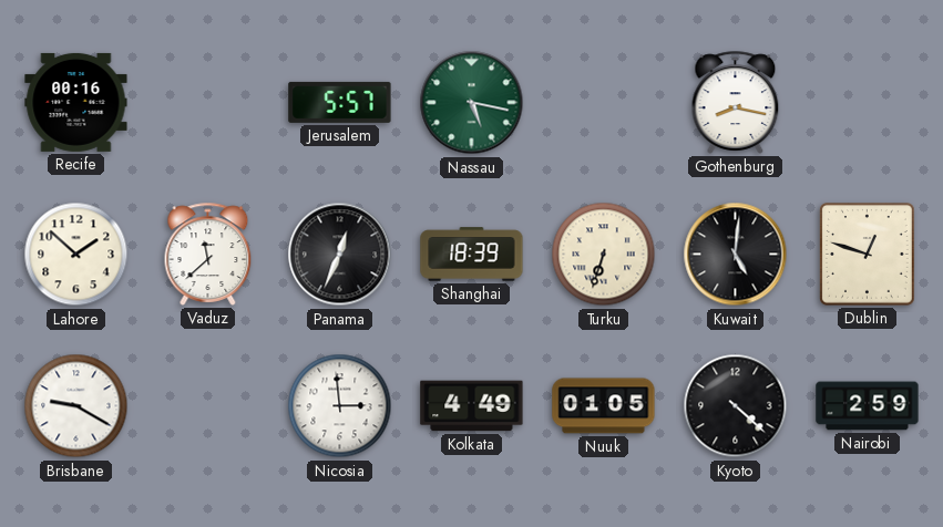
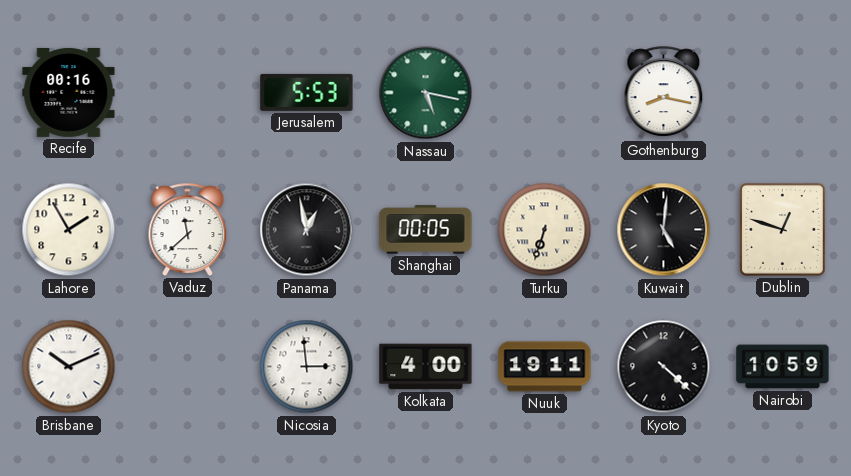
Jerusalem: 5:57 -> 5:53 (307, 92)
Lahore: 1:52 -> 1:55 (69, 230)
Panama: 12:34 -> 12:58 (307, 230)
Shanghai: 18:39 -> 00:05 (426, 230)
Brisbane: 9:20 -> 10:11 (69, 367)
Kolkata: 4:49 -> 4:00 (426, 367)
Nuuk: 01:05 -> 19:11 (545, 367)
Nairobi: 2:59 -> 10:59 (783, 367)
